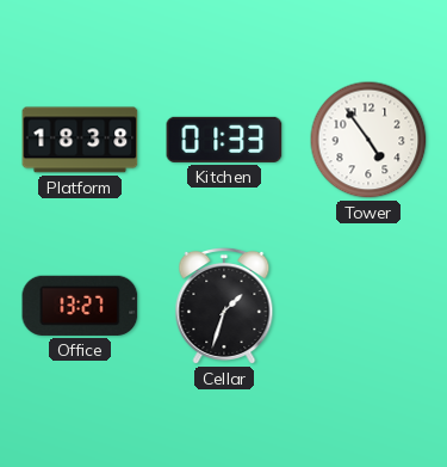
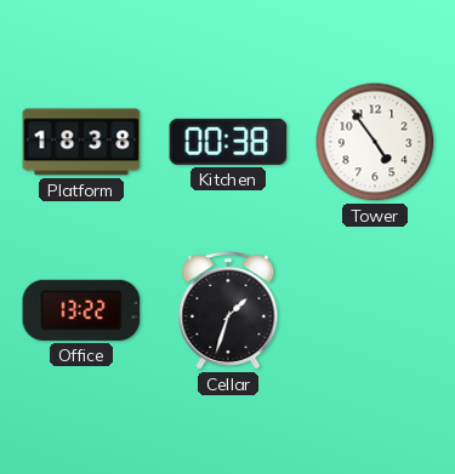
Kitchen: 01:33 -> 00:38 (228, 142)
Office: 13:27 -> 13:22 (81, 310)
